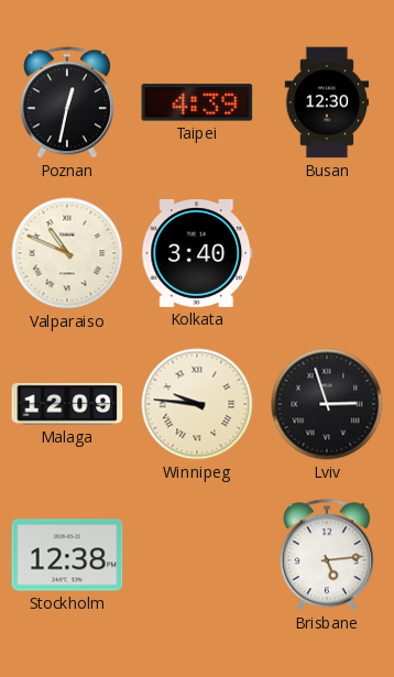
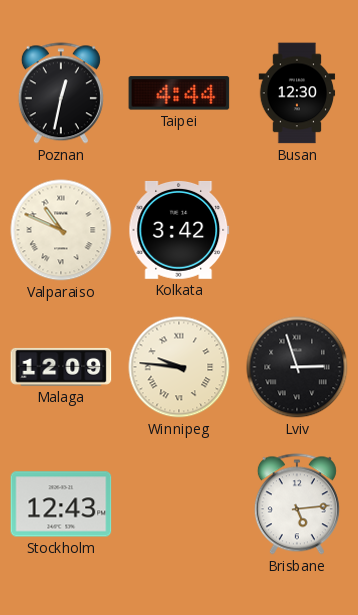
Taipei: 4:39 -> 4:44 (179, 93)
Kolkata: 3:40 -> 3:42 (179, 230)
Stockholm: 12:38 -> 12:43 (61, 504)
